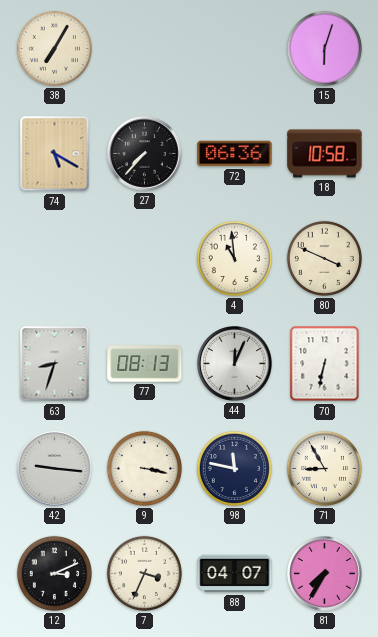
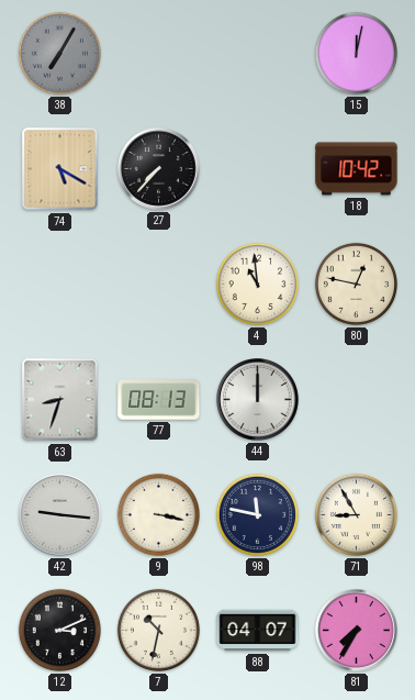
38 dial: cream -> grey (59, 53)
15: 6:03 -> 12:02 (356, 53)
72: 06:36 -> none (235, 154)
18: 10:58 -> 10:42 (357, 169)
80: 3:49 -> 12:47 (356, 284)
44: 12:04 -> 12:00 (258, 400)
70: 6:32 -> none (325, 364)
7: 3:34 -> 10:32 (158, 630)
